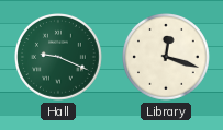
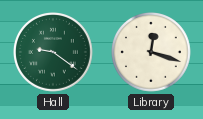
Hall: 9:19 -> 9:21 (54, 53)
